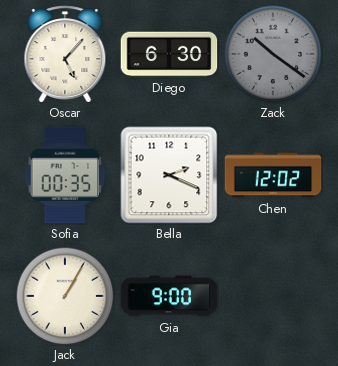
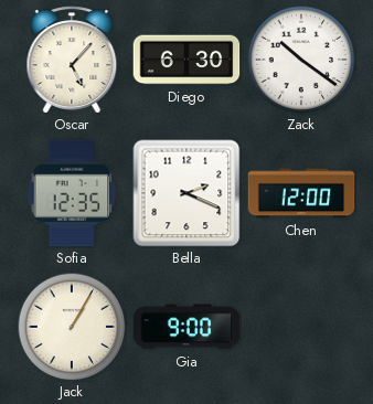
Zack dial: grey -> white (301, 60)
Sofia: 00:35 -> 12:35 (72, 193)
Chen: 12:02 -> 12:00 (301, 193)
